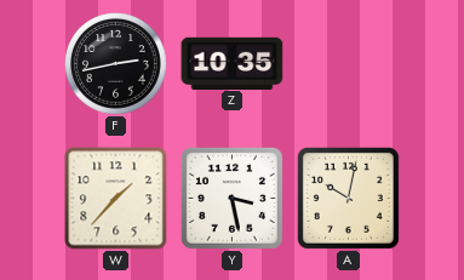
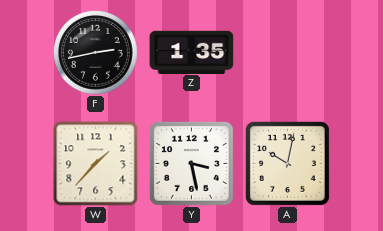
Z: 10:35 -> 1:35 (192, 52)
